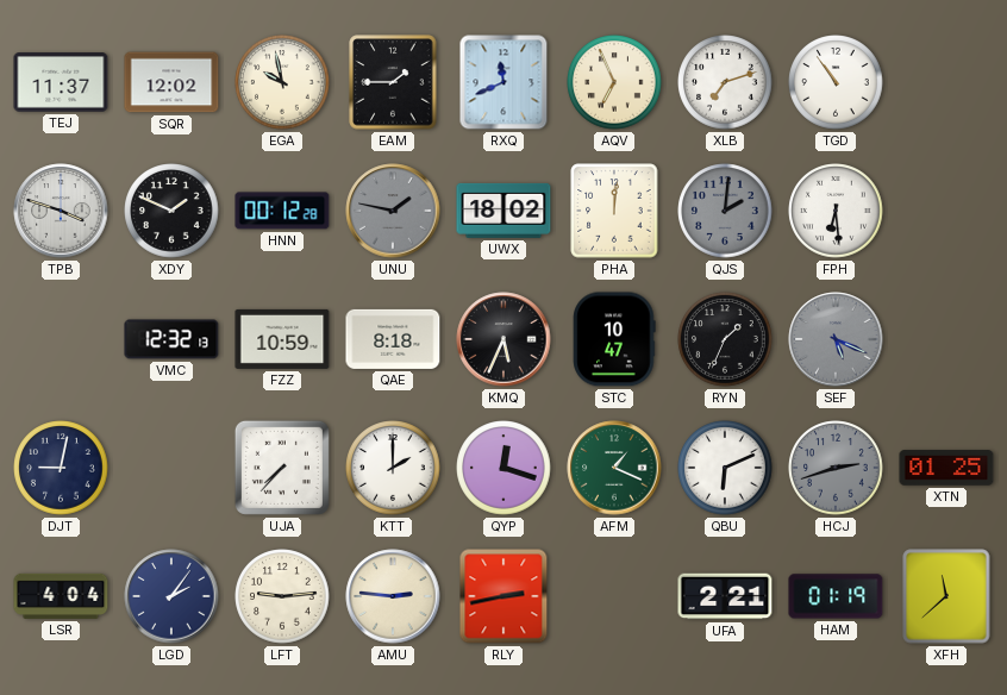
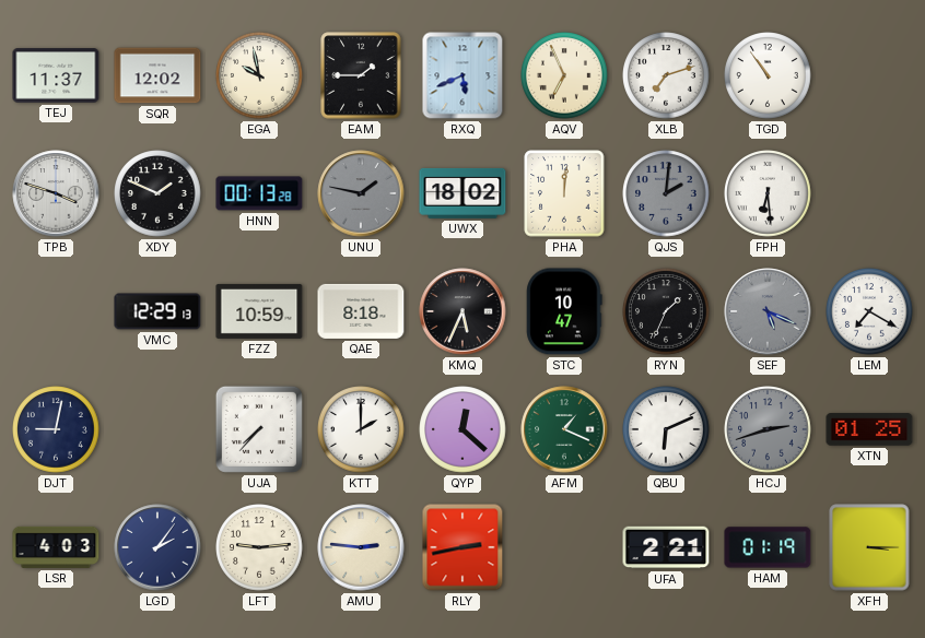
RXQ: 11:41 -> 5:41 (463, 75)
HNN: 00:12 -> 00:13 (259, 193)
VMC: 12:32 -> 12:29 (157, 311)
LEM: none -> 7:20 (869, 311)
QYP: 12:18 -> 12:22 (463, 429)
LSR: 4:04 -> 4:03 (56, 547)
XFH: 11:38 -> 3:15 (869, 547)
